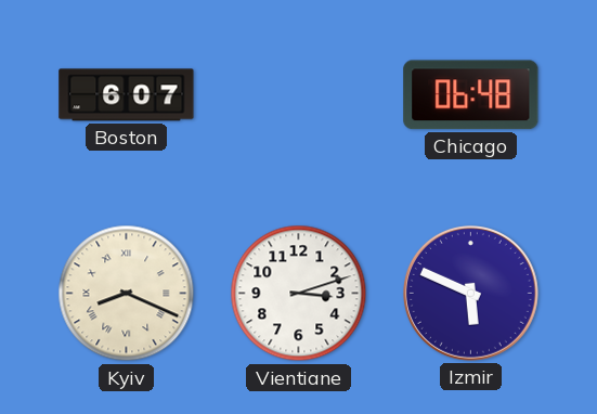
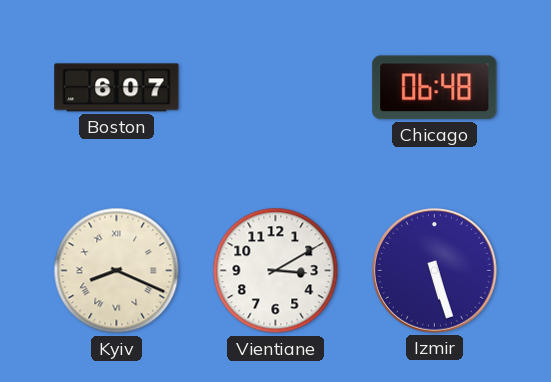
Vientiane: 3:12 -> 3:10 (276, 271)
Izmir: 5:49 -> 5:27 (434, 270)
